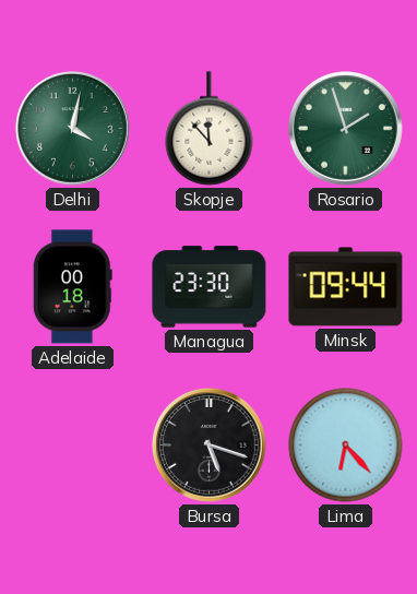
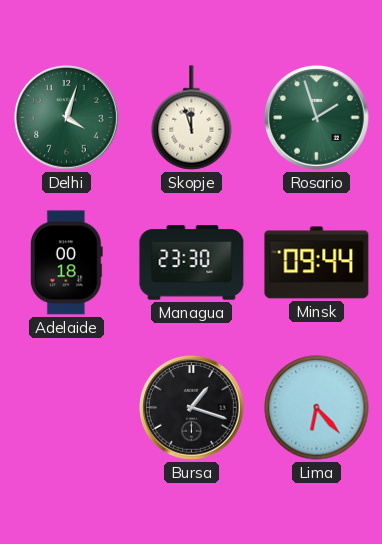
Delhi: 4:02 -> 4:03 (67, 118)
Skopje: 11:53 -> 11:57 (192, 118)
Bursa: 5:18 -> 1:18 (192, 408)
